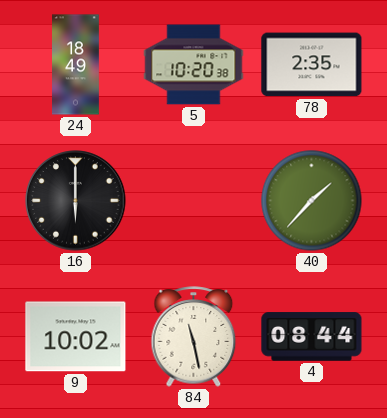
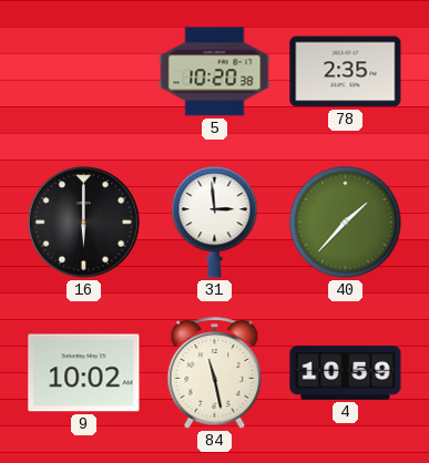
24: 18:49 -> none (76, 65)
31: none -> 2:59 (215, 223)
4: 08:44 -> 10:59 (346, 373)
